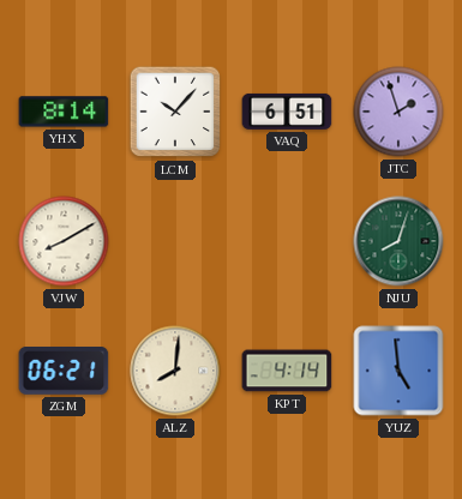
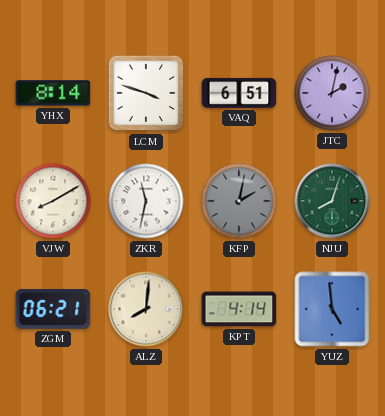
LCM: 10:07 -> 3:48 (146, 93)
JTC: 1:57 -> 2:02 (332, 93)
ZKR: none -> 11:32 (146, 201)
KFP: none -> 2:02 (239, 201)
